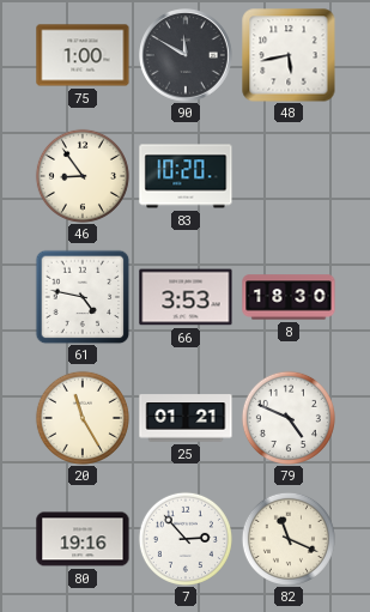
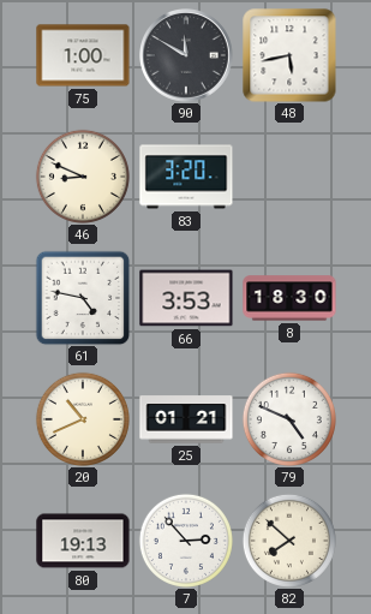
46: 8:54 -> 8:49 (83, 177)
83: 10:20 -> 3:20 (186, 177)
20: 11:25 -> 10:41 (83, 419)
80: 19:16 -> 19:13 (83, 541)
82: 11:19 -> 7:52 (289, 541)
